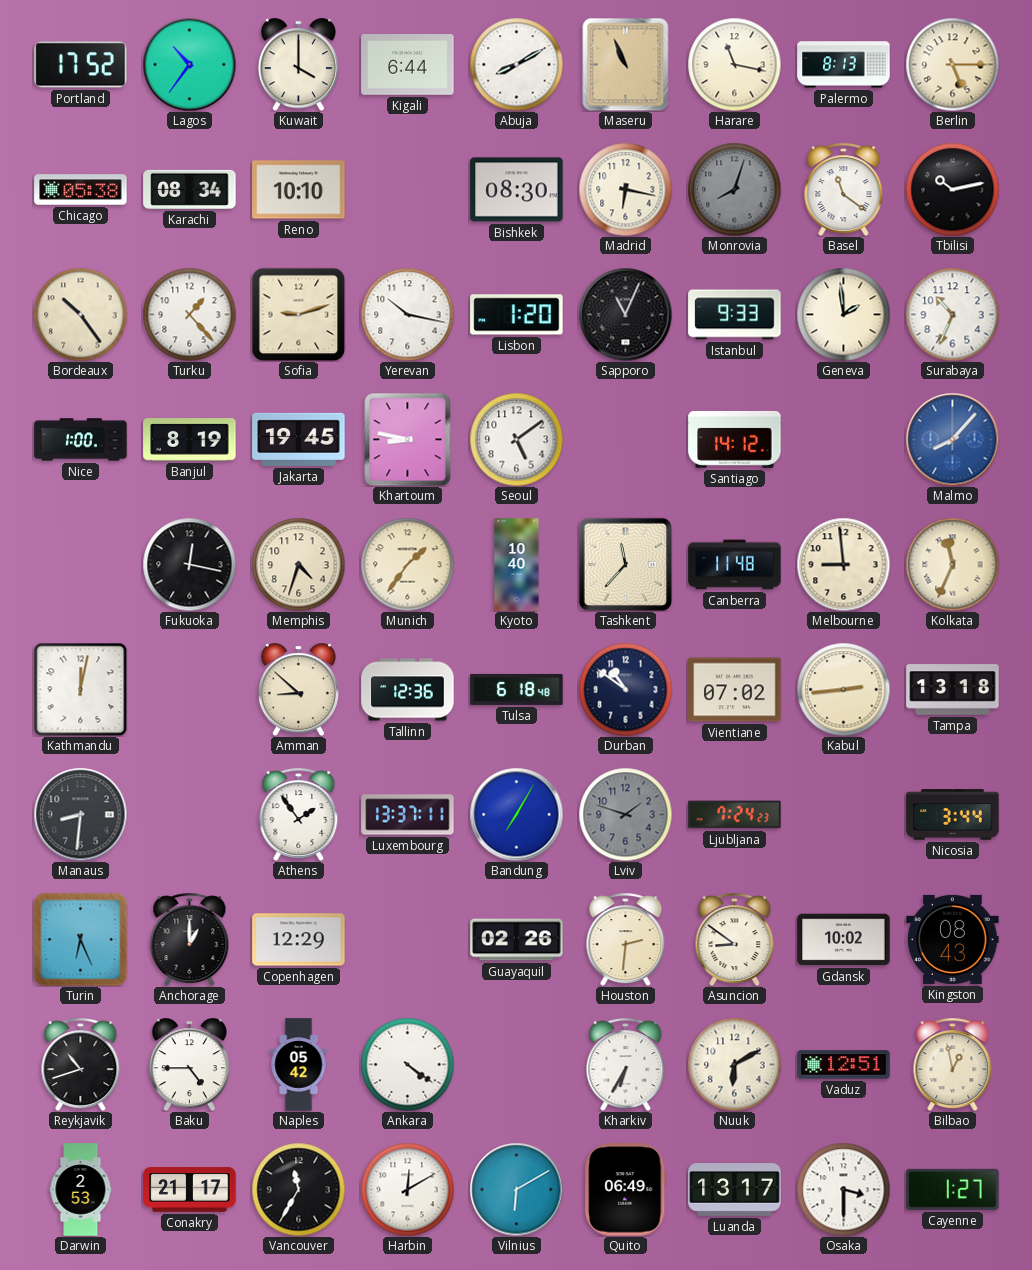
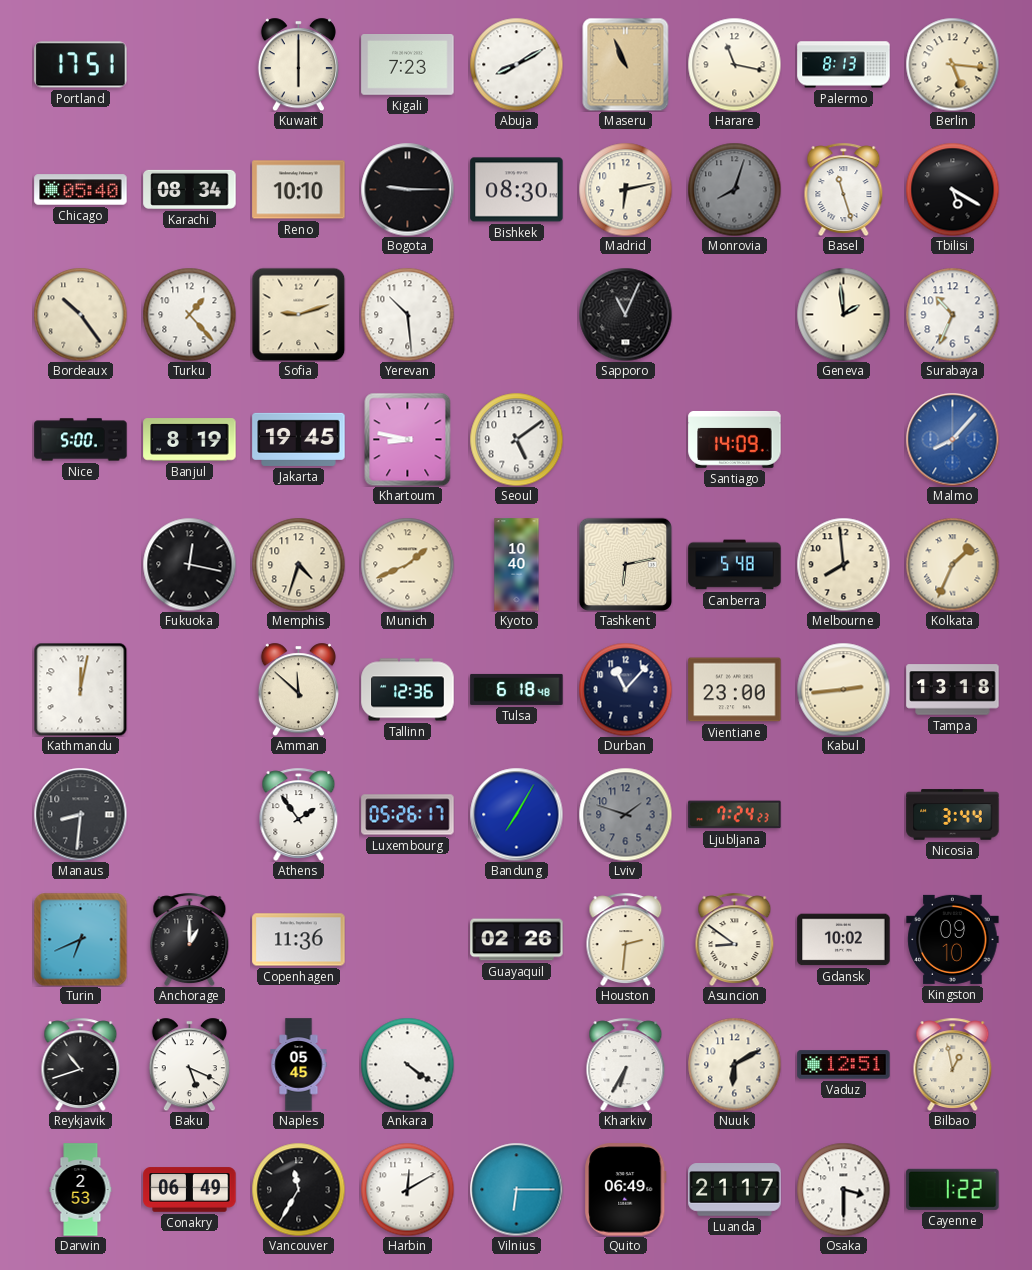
Portland: 17:52 -> 17:51 (81, 65)
Lagos: 10:36 -> none (189, 64)
Kuwait: 4:00 -> 6:00 (298, 64)
Kigali: 6:44 -> 7:23 (408, 65)
Berlin: 5:15 -> 5:16 (952, 64)
Chicago: 05:38 -> 05:40 (81, 190)
Bogota: none -> 9:15 (407, 189)
Madrid: 6:17 -> 6:13 (625, 189)
Basel: 11:21 -> 11:27 (844, 189)
Tbilisi: 10:13 -> 5:20 (952, 189)
Yerevan: 10:17 -> 10:29 (407, 314)
Lisbon: 1:20 -> none (517, 315)
Istanbul: 9:33 -> none (735, 315)
Nice: 1:00 -> 5:00 (81, 440)
Santiago: 14:12 -> 14:09 (735, 439)
Munich: 1:36 -> 1:41 (407, 564)
Tashkent: 11:37 -> 6:13 (625, 564)
Canberra: 11:48 -> 5:48 (735, 565)
Melbourne: 8:59 -> 7:59 (843, 564)
Kolkata: 11:34 -> 1:34 (952, 564)
Amman: 8:52 -> 11:52 (298, 689)
Durban: 10:51 -> 11:07 (625, 689)
Vientiane: 07:02 -> 23:00 (735, 690)
Luxembourg: 13:37 -> 05:26 (408, 815)
Turin: 6:26 -> 6:41 (80, 939)
Copenhagen: 12:29 -> 11:36 (299, 940)
Kingston: 08:43 -> 09:10 (953, 939)
Baku: 4:45 -> 5:19 (189, 1064)
Naples: 05:42 -> 05:45 (299, 1065)
Conakry: 21:17 -> 06:49 (190, 1190)
Vilnius: 6:10 -> 6:15 (516, 1189)
Luanda: 13:17 -> 21:17 (735, 1190)
Cayenne: 1:27 -> 1:22 (953, 1189)
